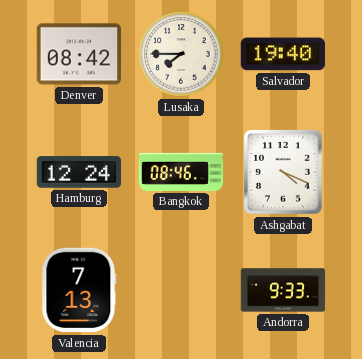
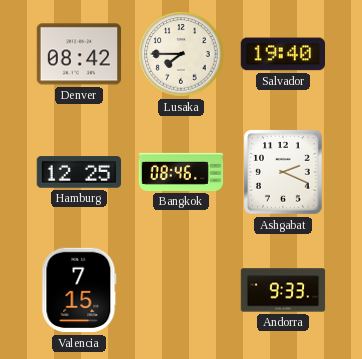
Hamburg: 12:24 -> 12:25 (79, 172)
Ashgabat: 4:19 -> 2:19 (284, 172)
Valencia: 7:13 -> 7:15 (79, 290)
